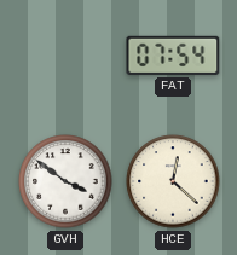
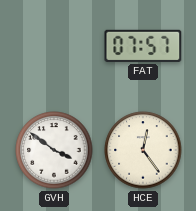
FAT: 07:54 -> 07:57 (143, 46)
HCE: 12:22 -> 12:24 (143, 150)
